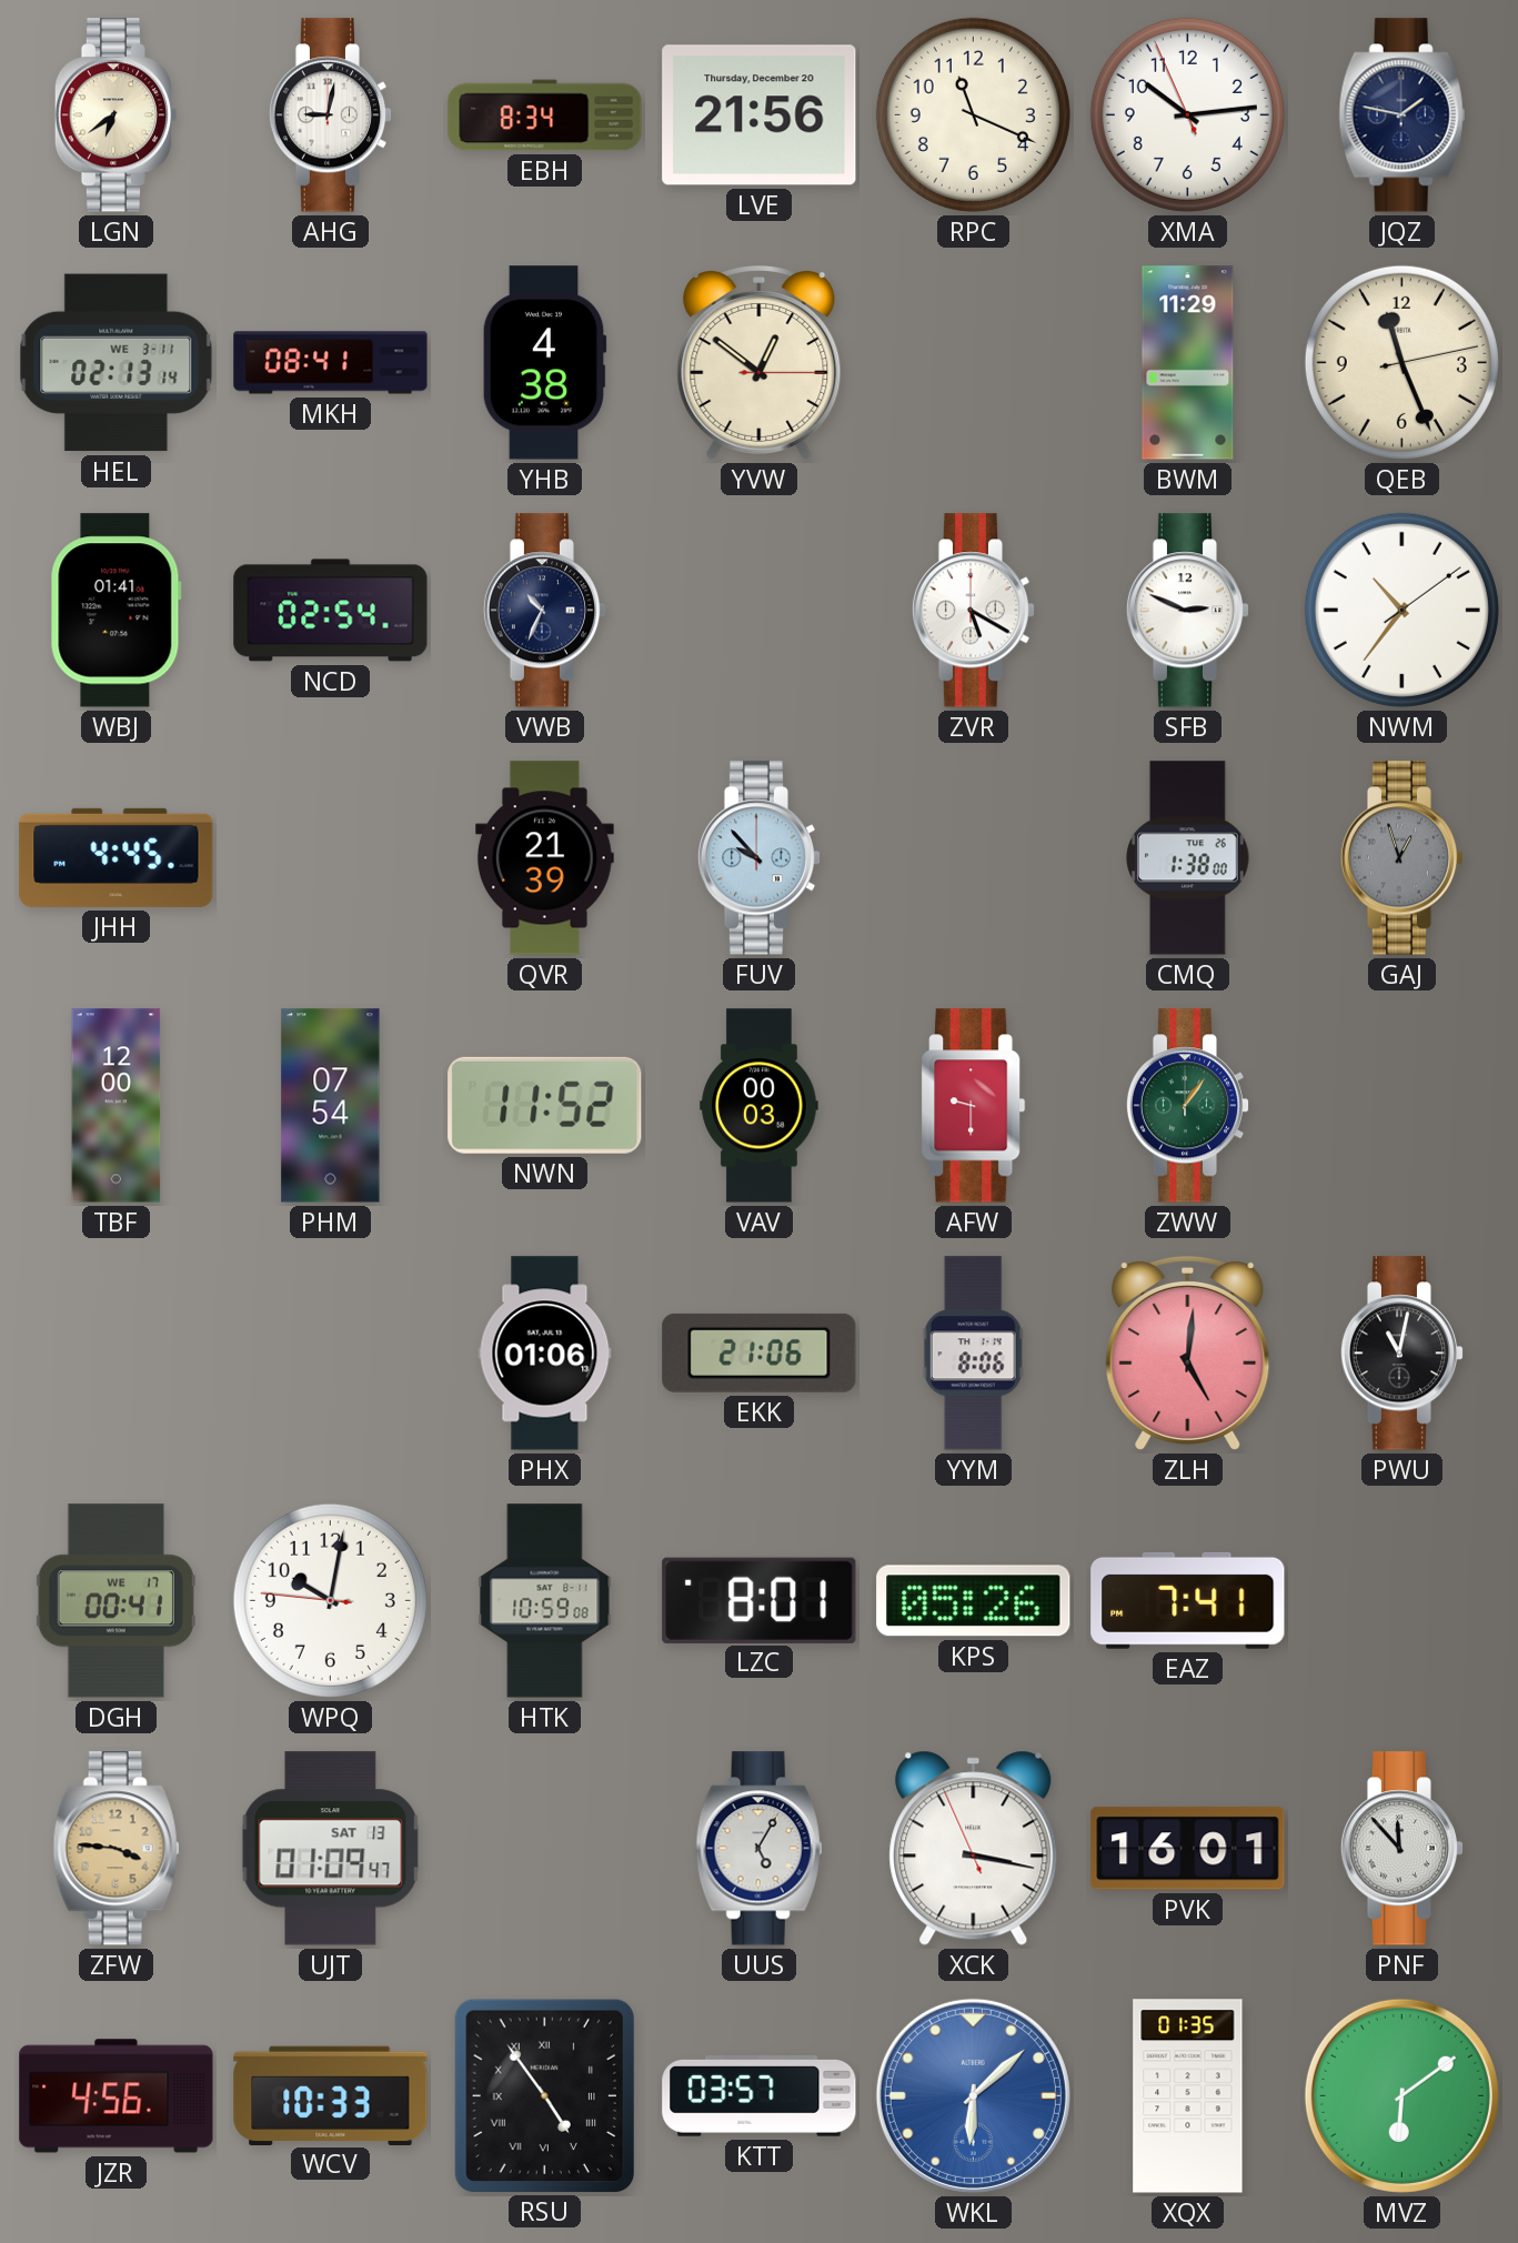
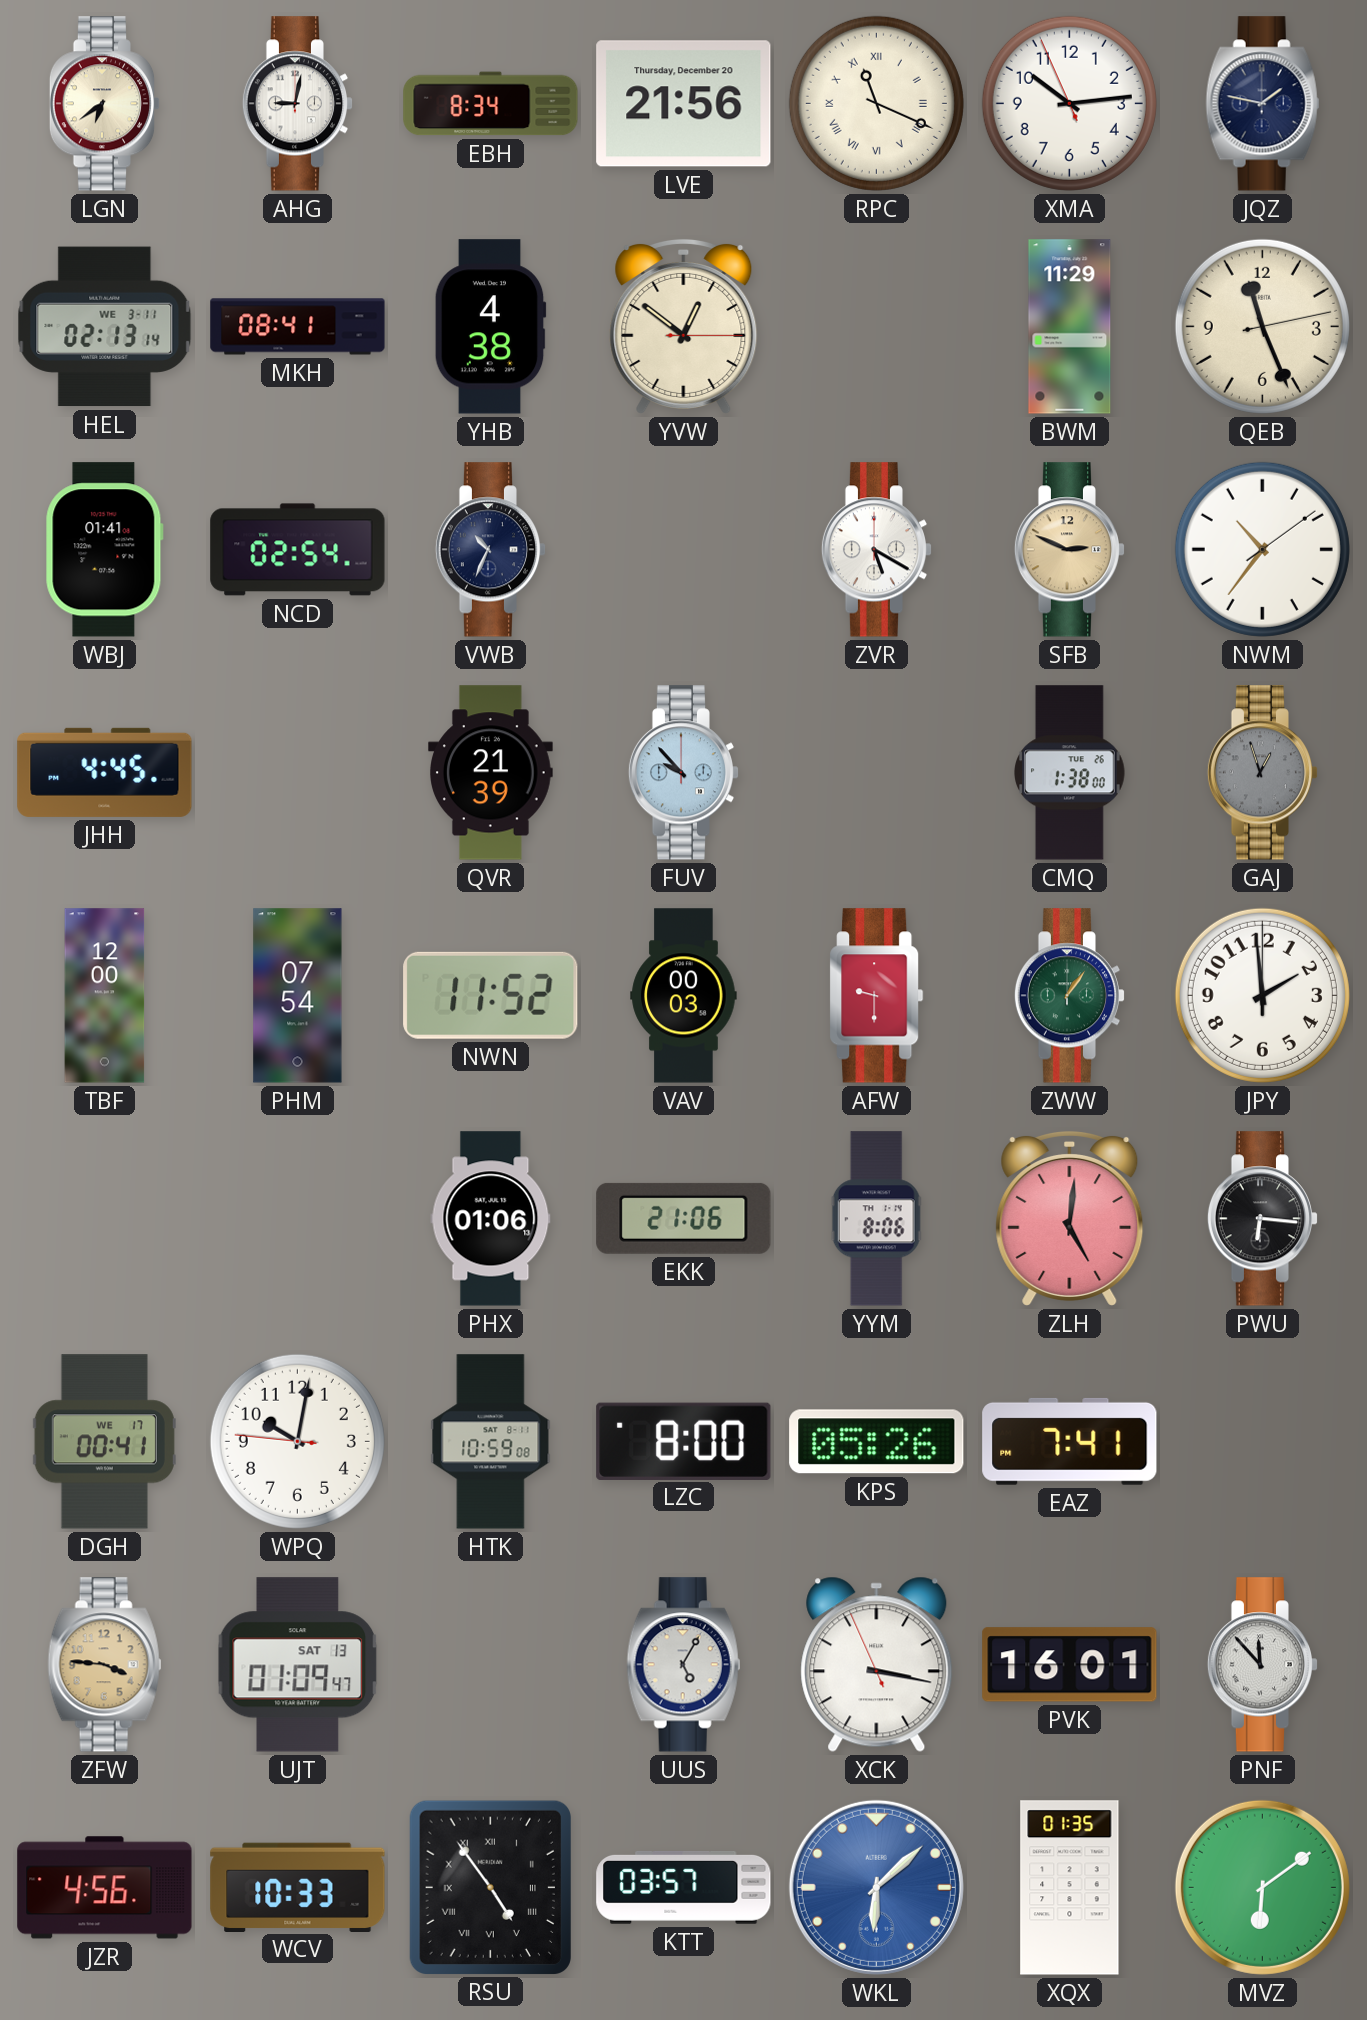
RPC numerals: Arabic -> Roman (876, 103)
SFB dial: white -> champagne (1070, 550)
JPY: none -> 1:59 (1262, 995)
PWU: 11:02 -> 6:16 (1263, 1219)
LZC: 8:01 -> 8:00 (684, 1441)
